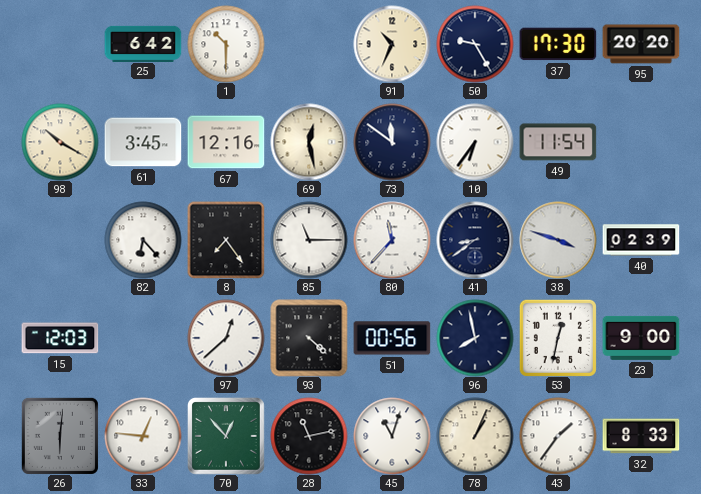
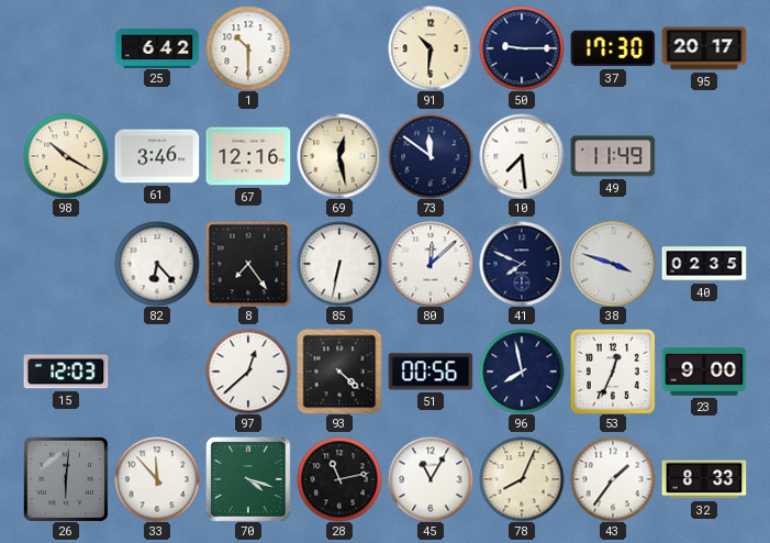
91: 10:34 -> 10:31 (431, 48)
50: 9:25 -> 9:15 (522, 48)
95: 20:20 -> 20:17 (704, 48)
61: 3:45 -> 3:46 (157, 156)
10: 6:36 -> 7:29 (522, 156)
49: 11:54 -> 11:49 (613, 156)
85: 11:15 -> 6:32 (339, 264)
80: 11:37 -> 12:08 (431, 264)
41: 8:39 -> 7:49 (522, 264)
40: 02:39 -> 02:35 (704, 264)
53: 12:32 -> 12:34 (613, 372)
33: 12:46 -> 11:53 (157, 479)
70: 12:53 -> 4:18 (248, 479)
45: 11:03 -> 11:05 (431, 479)
78: 1:04 -> 8:04 (522, 479)
